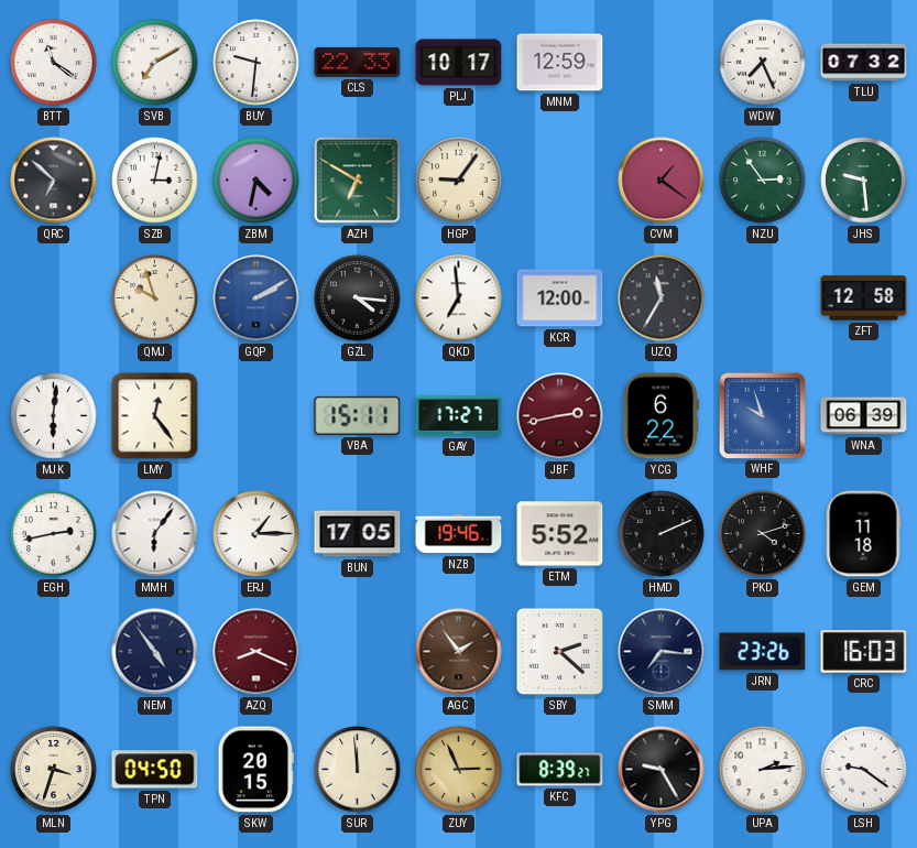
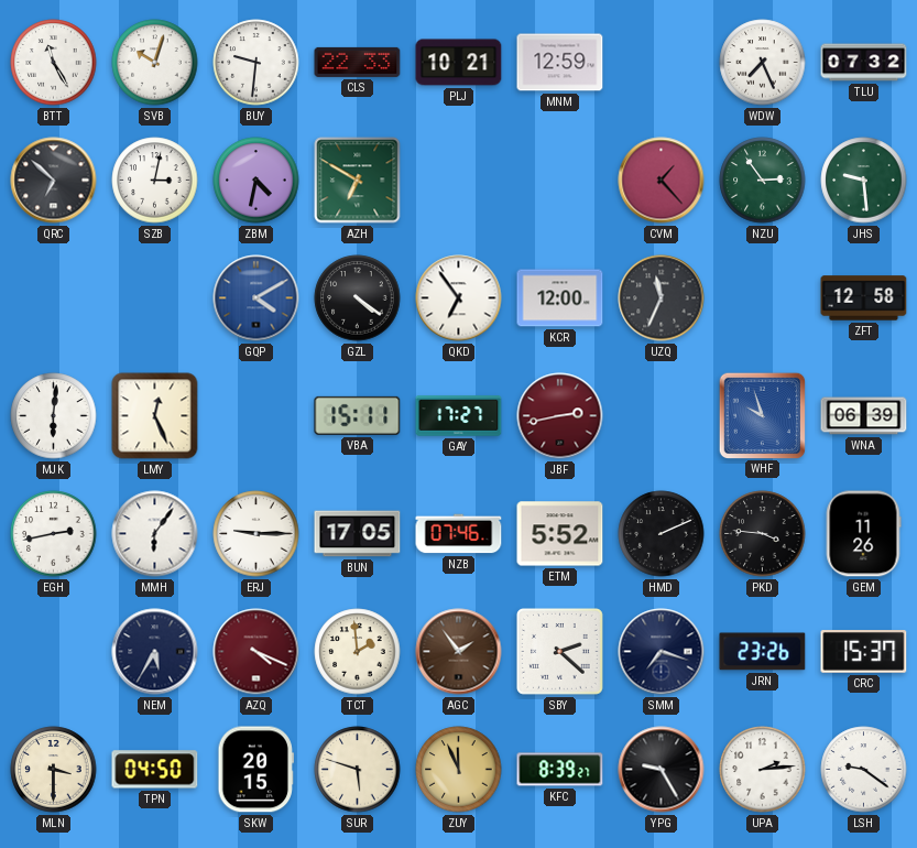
BTT: 11:21 -> 11:25 (54, 63)
SVB: 7:10 -> 10:03 (155, 63)
PLJ: 10:17 -> 10:21 (459, 63)
HGP: 9:06 -> none (459, 181)
CVM: 1:21 -> 1:23 (662, 181)
QMJ: 9:57 -> none (155, 298)
GQP: 2:10 -> 4:10 (256, 298)
GZL: 4:16 -> 4:21 (358, 298)
QKD: 6:59 -> 6:54 (459, 298)
UZQ: 11:35 -> 11:34 (662, 298)
LMY: 12:24 -> 12:26 (155, 416)
YCG: 6:22 -> none (661, 416)
ERJ: 1:15 -> 9:15 (256, 534)
NZB: 19:46 -> 07:46 (459, 534)
PKD: 4:12 -> 3:46 (763, 534)
GEM: 11:18 -> 11:26 (863, 534)
NEM: 4:54 -> 5:35 (155, 652)
AZQ: 8:19 -> 4:19 (256, 652)
TCT: none -> 1:59 (358, 652)
SMM: 7:16 -> 7:18 (662, 652)
CRC: 16:03 -> 15:37 (864, 652)
MLN: 3:33 -> 3:30 (54, 770)
SUR: 11:59 -> 5:48 (358, 770)
ZUY: 2:56 -> 11:56 (459, 770)
